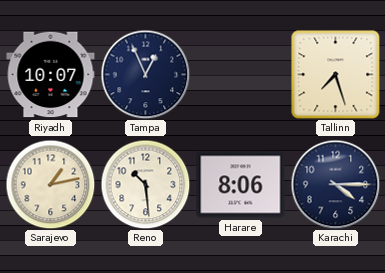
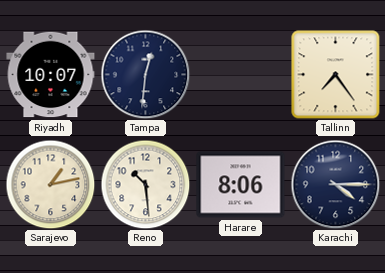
Tampa: 12:56 -> 12:31 (145, 74)
Tallinn: 7:27 -> 7:24 (335, 74)
